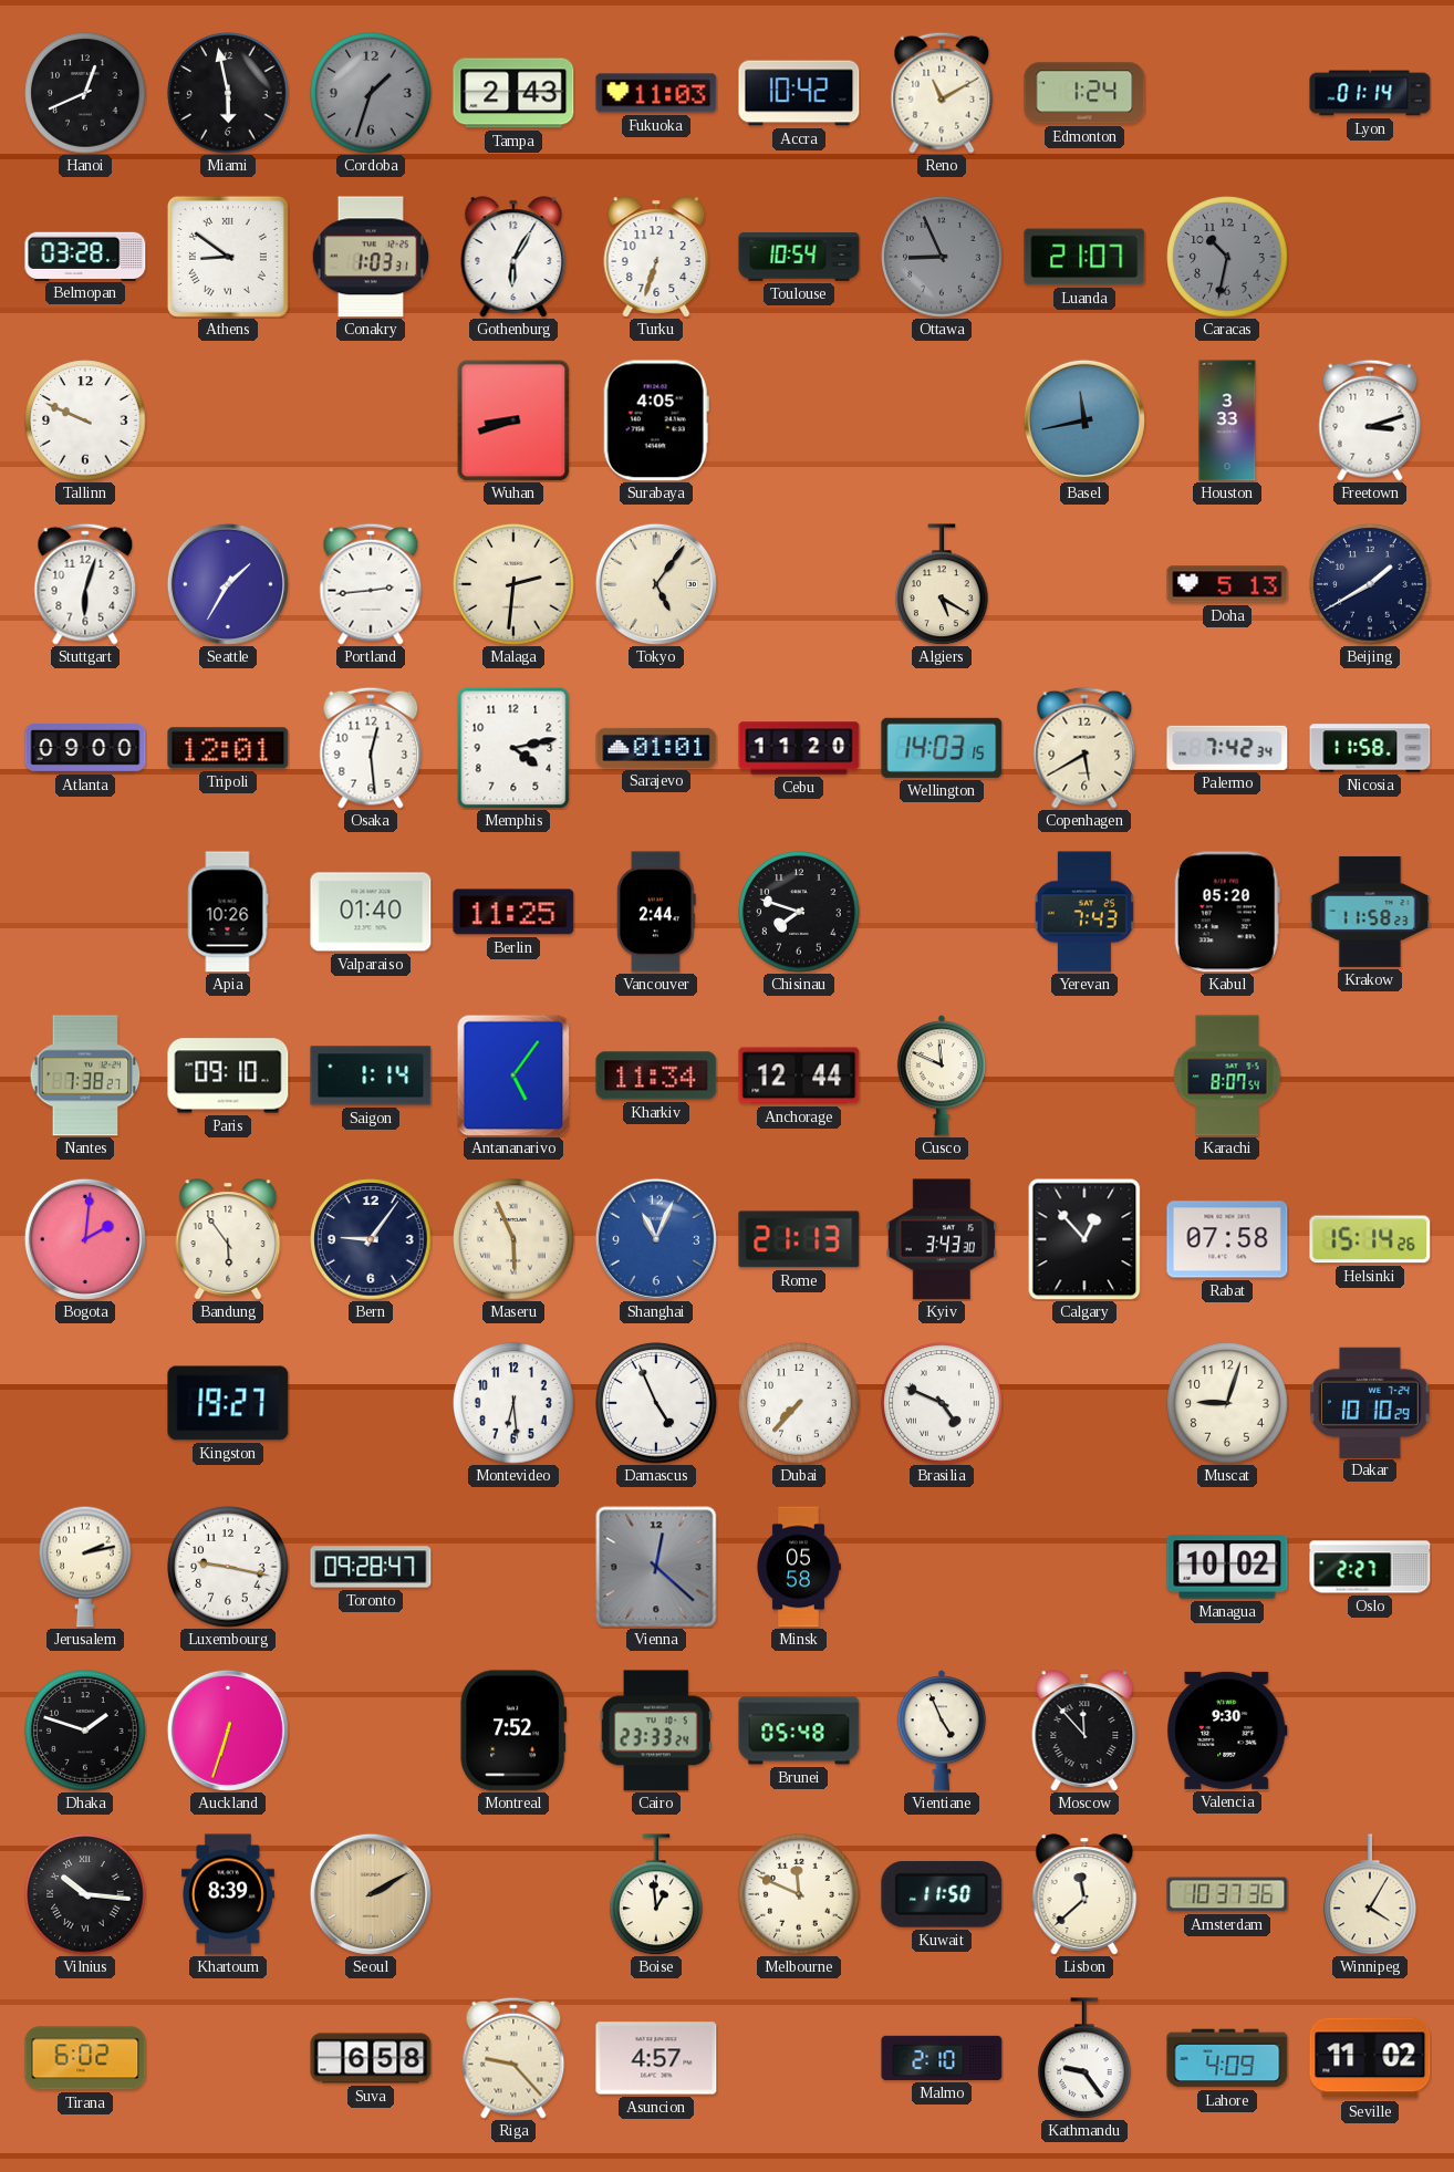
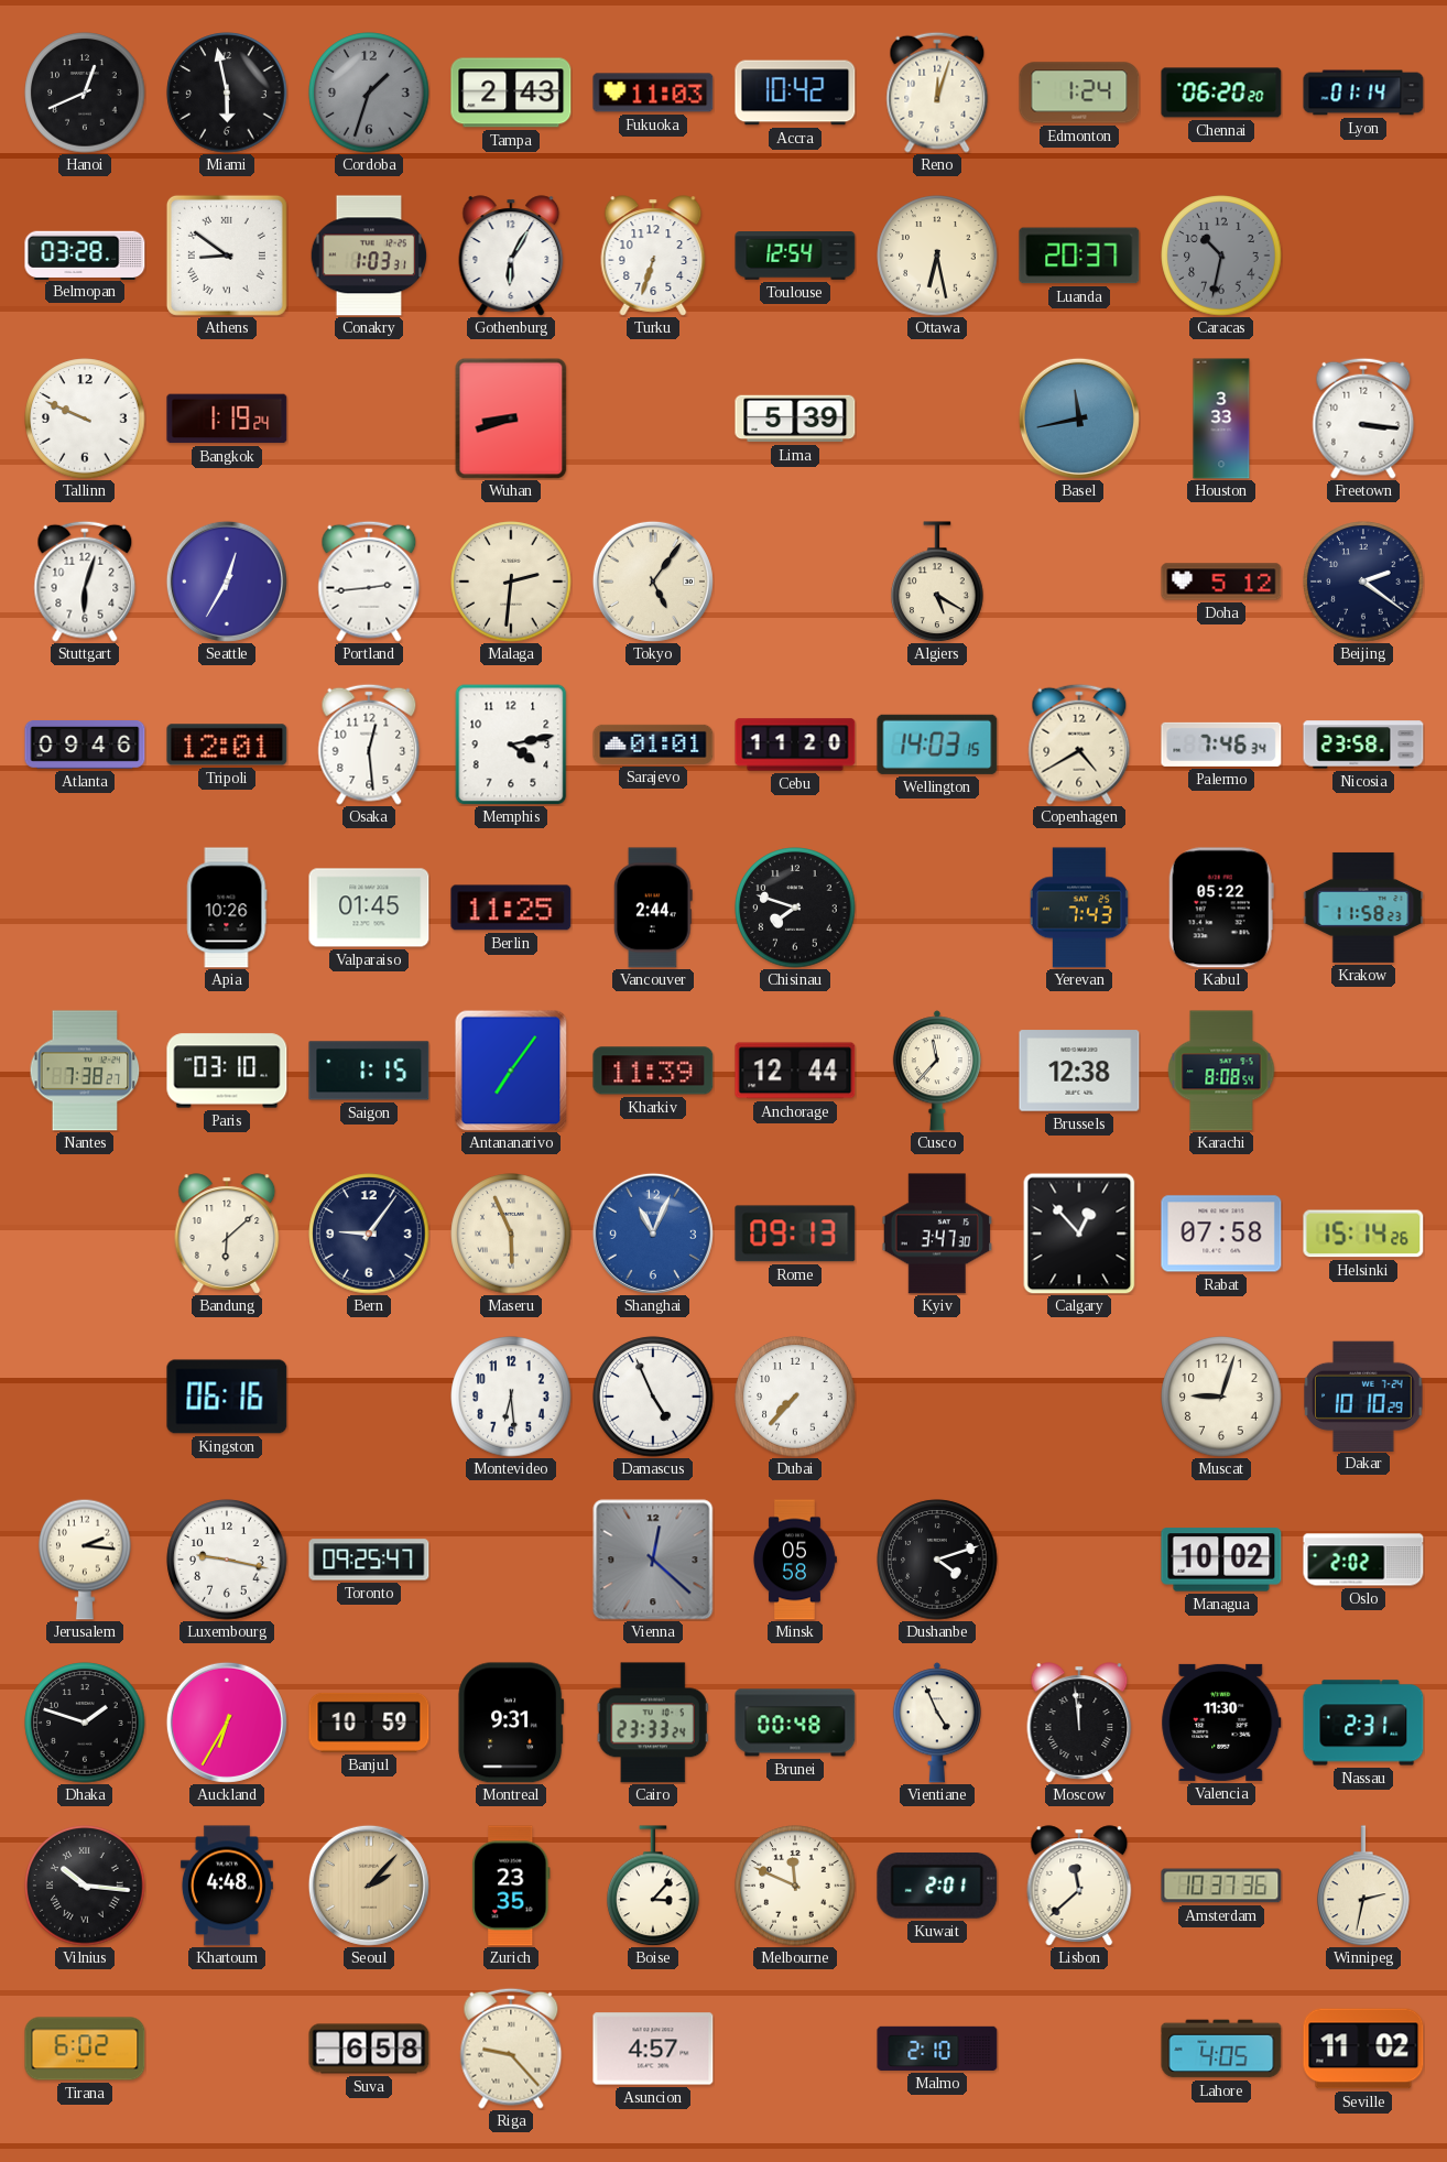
Reno: 11:10 -> 12:03 (937, 93)
Chennai: none -> 06:20 (1221, 93)
Toulouse: 10:54 -> 12:54 (795, 256)
Ottawa: 8:56 -> 6:28 (937, 256)
Ottawa dial: grey -> cream (937, 256)
Luanda: 21:07 -> 20:37 (1079, 256)
Bangkok: none -> 1:19 (227, 419)
Surabaya: 4:05 -> none (656, 420)
Lima: none -> 5:39 (795, 419)
Freetown: 3:12 -> 3:16 (1363, 419)
Seattle: 1:35 -> 12:35 (227, 582)
Doha: 5:13 -> 5:12 (1221, 582)
Beijing: 1:40 -> 2:21 (1363, 582)
Atlanta: 09:00 -> 09:46 (85, 746)
Copenhagen: 5:40 -> 4:40 (1079, 745)
Palermo: 7:42 -> 7:46 (1221, 745)
Nicosia: 11:58 -> 23:58 (1363, 745)
Valparaiso: 01:40 -> 01:45 (369, 908)
Kabul: 05:20 -> 05:22 (1221, 908)
Paris: 09:10 -> 03:10 (227, 1071)
Saigon: 1:14 -> 1:15 (369, 1071)
Antananarivo: 5:06 -> 7:06 (511, 1071)
Kharkiv: 11:34 -> 11:39 (653, 1071)
Cusco: 11:49 -> 11:37 (937, 1071)
Brussels: none -> 12:38 (1079, 1071)
Karachi: 8:07 -> 8:08 (1221, 1071)
Bogota: 2:01 -> none (85, 1239)
Bandung: 5:54 -> 6:08 (227, 1234)
Rome: 21:13 -> 09:13 (795, 1234)
Kyiv: 3:43 -> 3:47 (937, 1234)
Kingston: 19:27 -> 06:16 (227, 1397)
Brasilia: 4:49 -> none (942, 1403)
Jerusalem: 2:13 -> 2:16 (85, 1560)
Toronto: 09:28 -> 09:25 (369, 1560)
Dushanbe: none -> 4:12 (937, 1560)
Oslo: 2:27 -> 2:02 (1363, 1560)
Auckland: 6:33 -> 6:35 (227, 1723)
Banjul: none -> 10:59 (369, 1723)
Montreal: 7:52 -> 9:31 (511, 1723)
Brunei: 05:48 -> 00:48 (795, 1723)
Moscow: 11:53 -> 11:59 (1079, 1723)
Valencia: 9:30 -> 11:30 (1221, 1723)
Nassau: none -> 2:31 (1363, 1723)
Khartoum: 8:39 -> 4:48 (227, 1886)
Seoul: 2:10 -> 2:07 (369, 1886)
Zurich: none -> 23:35 (511, 1886)
Boise: 12:59 -> 3:07 (653, 1886)
Kuwait: 11:50 -> 2:01 (937, 1886)
Winnipeg: 4:05 -> 2:32 (1363, 1886)
Kathmandu: 9:24 -> none (1084, 2058)
Lahore: 4:09 -> 4:05 (1221, 2049)
